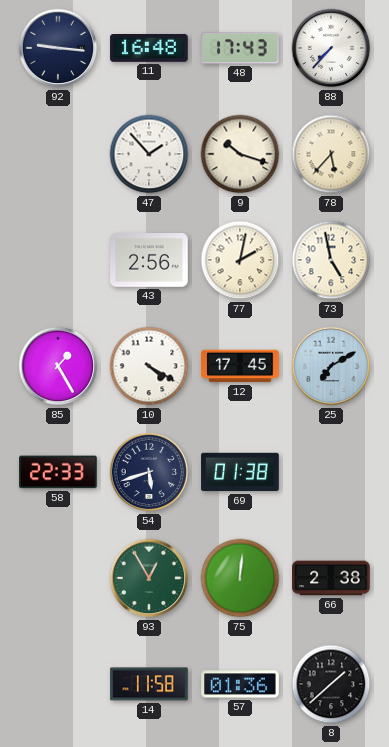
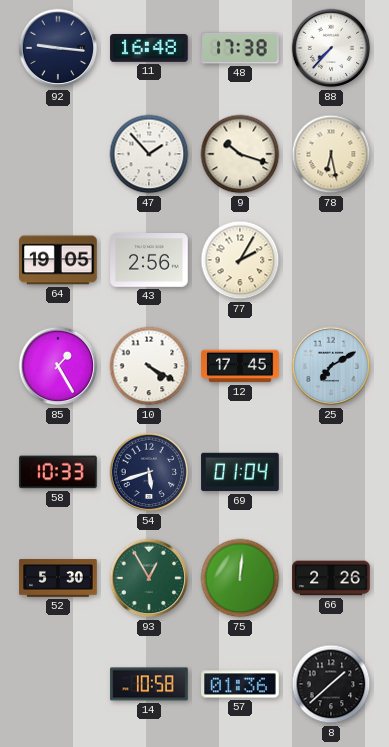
48: 17:43 -> 17:38 (240, 48)
78: 5:37 -> 6:28 (331, 154)
64: none -> 19:05 (58, 260)
77: 2:02 -> 2:05 (240, 260)
73: 4:58 -> none (331, 260)
58: 22:33 -> 10:33 (58, 472)
69: 01:38 -> 01:04 (240, 472)
52: none -> 5:30 (58, 578)
66: 2:38 -> 2:26 (331, 578)
14: 11:58 -> 10:58 (149, 684)
